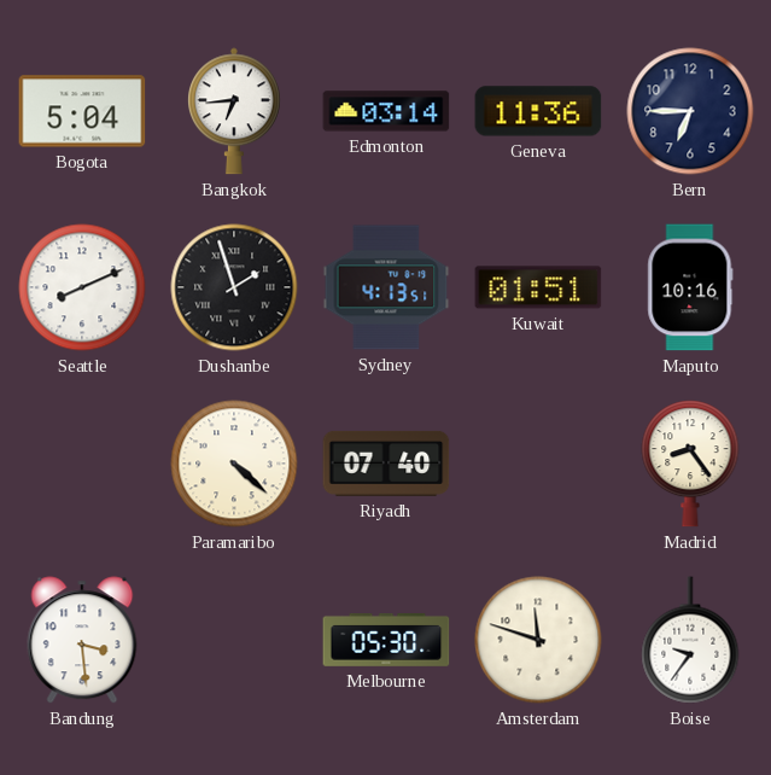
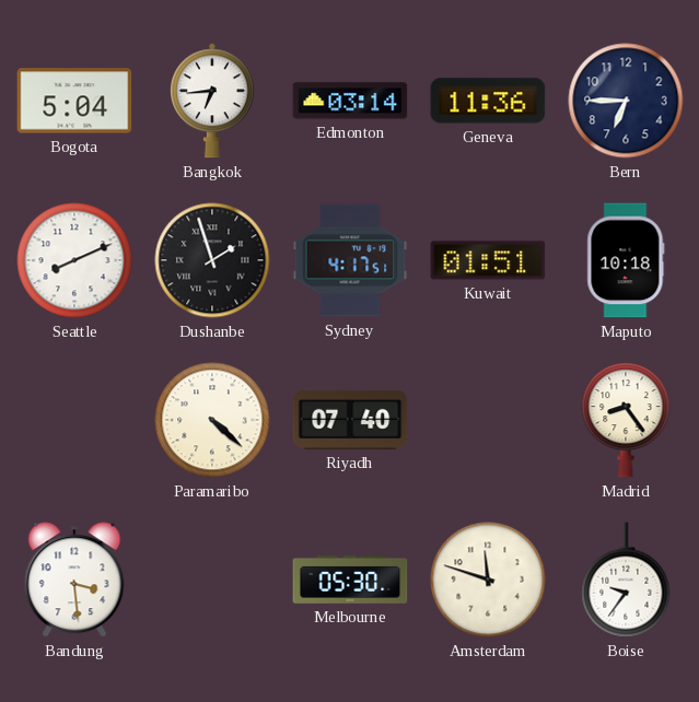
Sydney: 4:13 -> 4:17 (350, 260)
Maputo: 10:16 -> 10:18 (626, 260)
